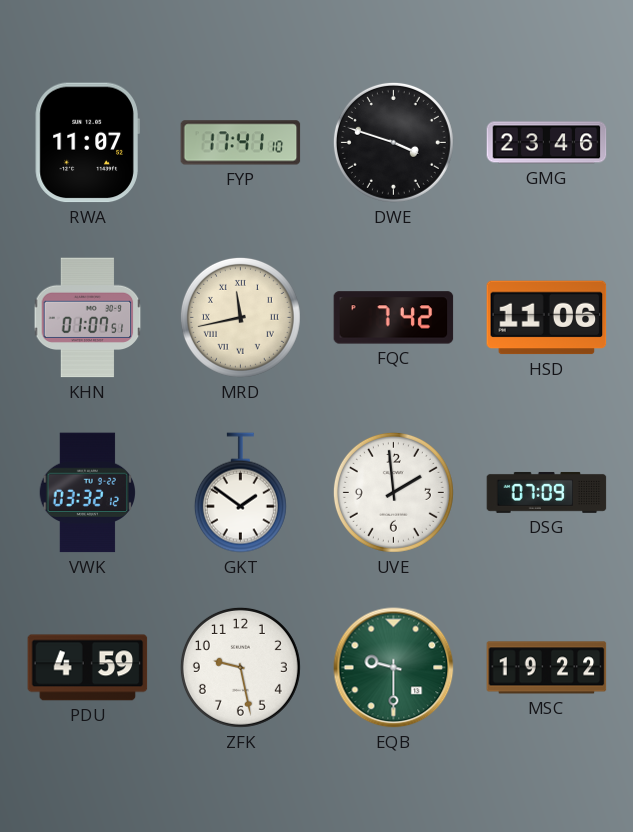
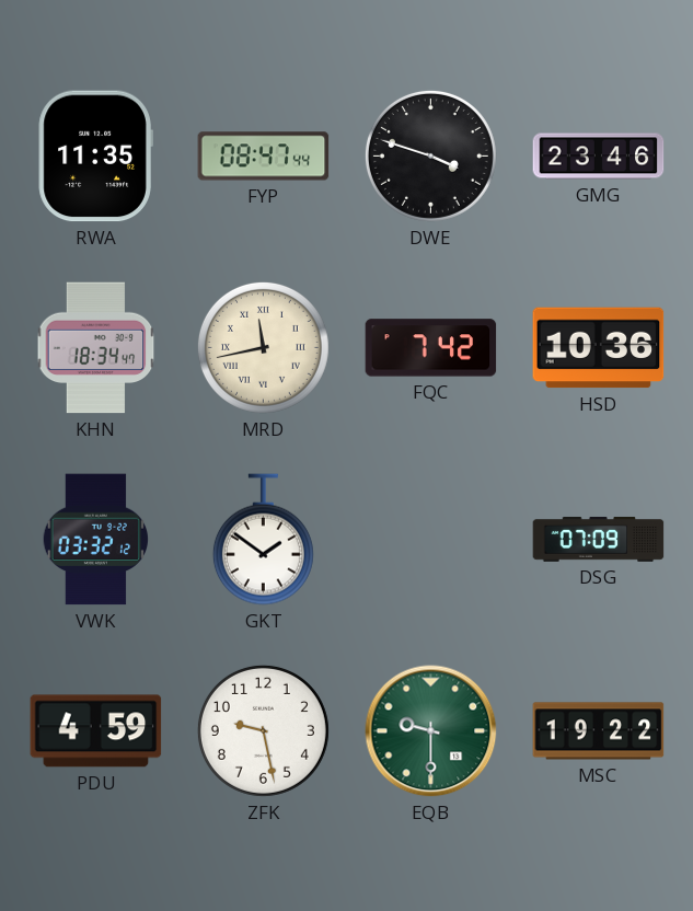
RWA: 11:07 -> 11:35 (95, 157)
FYP: 17:41 -> 08:47 (264, 157)
KHN: 01:07 -> 18:34 (96, 348)
HSD: 11:06 -> 10:36 (599, 348)
UVE: 1:59 -> none (393, 492)
